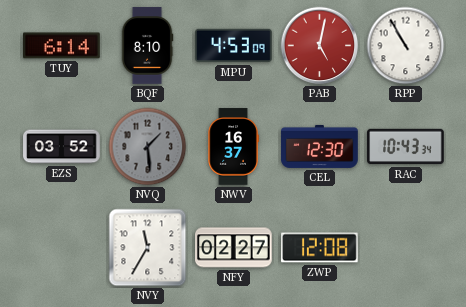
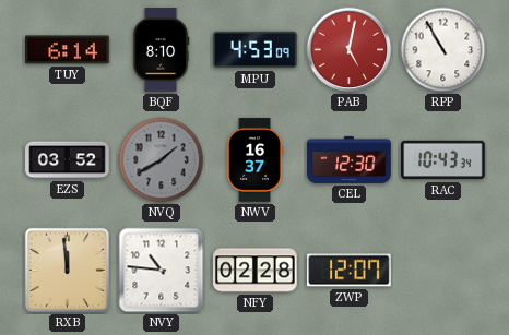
NVQ: 1:29 -> 1:40 (162, 160)
RXB: none -> 11:59 (67, 270)
NVY: 11:35 -> 10:46 (162, 271)
NFY: 02:27 -> 02:28 (256, 271)
ZWP: 12:08 -> 12:07 (350, 271)
